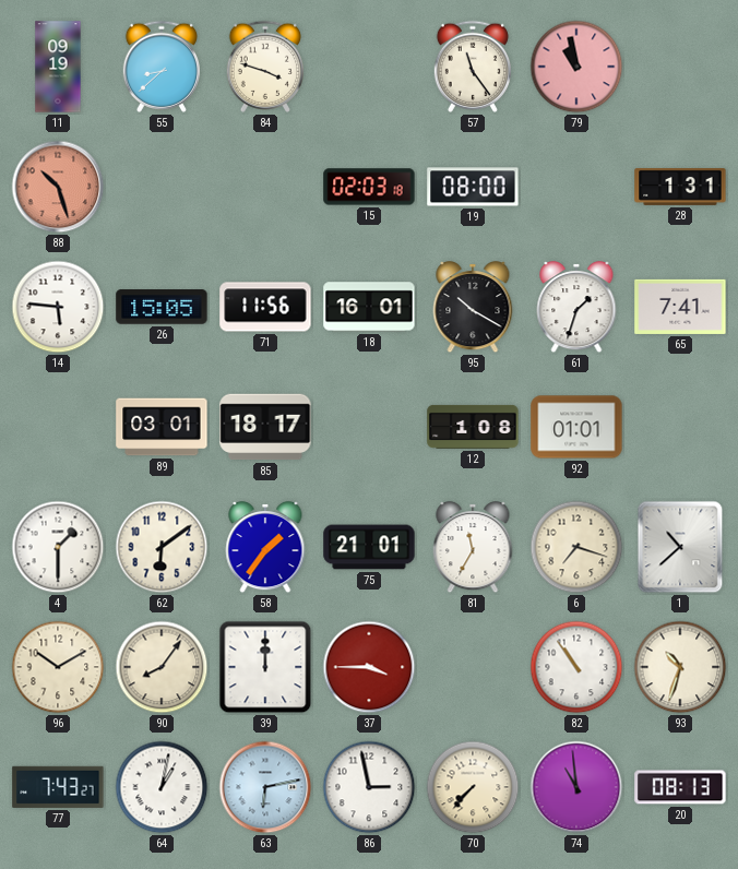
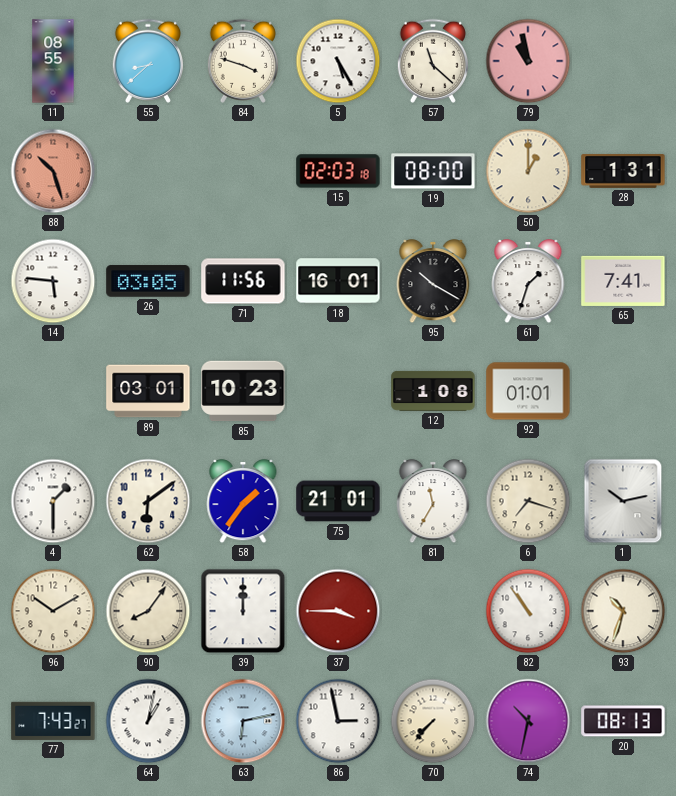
11: 09:19 -> 08:55 (53, 61)
5: none -> 5:25 (338, 61)
57: 11:24 -> 11:22 (432, 61)
50: none -> 1:00 (528, 171)
26: 15:05 -> 03:05 (148, 281)
85: 18:17 -> 10:23 (243, 391)
1: 10:38 -> 10:13 (623, 501)
74: 10:59 -> 10:32 (528, 721)
